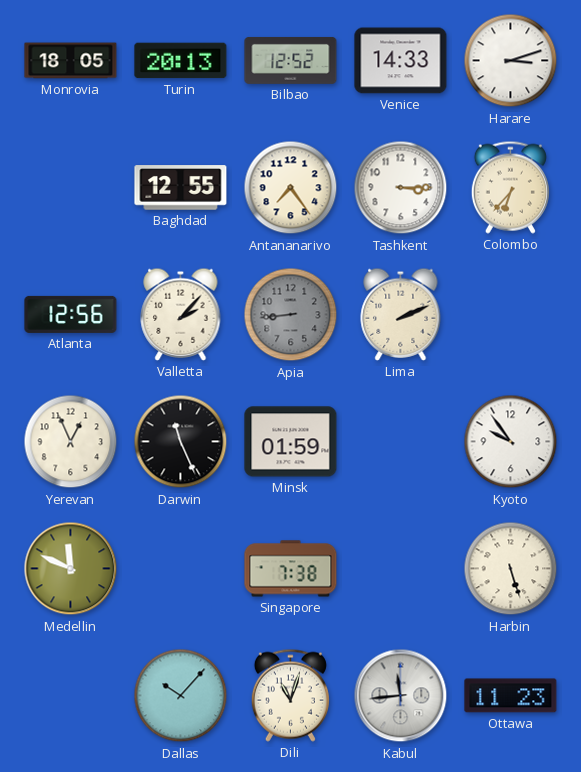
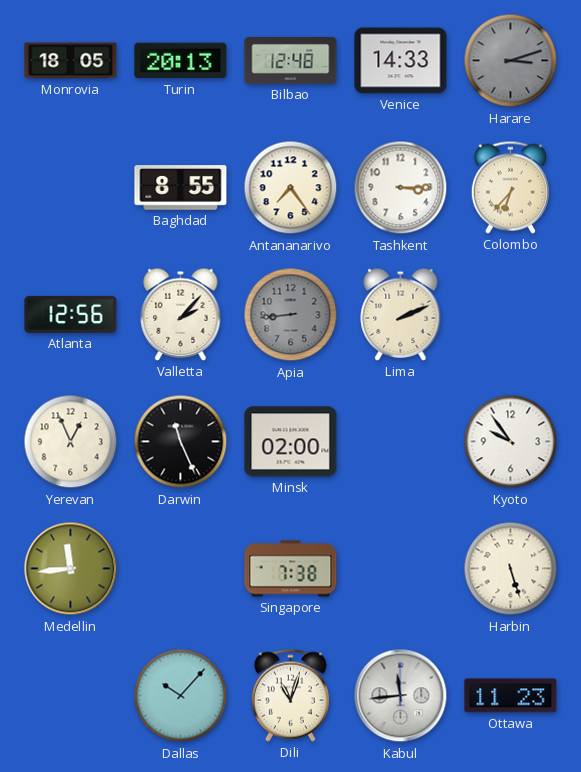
Bilbao: 12:52 -> 12:48 (291, 60)
Harare dial: white -> grey (511, 61)
Baghdad: 12:55 -> 8:55 (181, 188)
Minsk: 01:59 -> 02:00 (291, 442)
Medellin: 11:49 -> 11:44 (71, 569)
